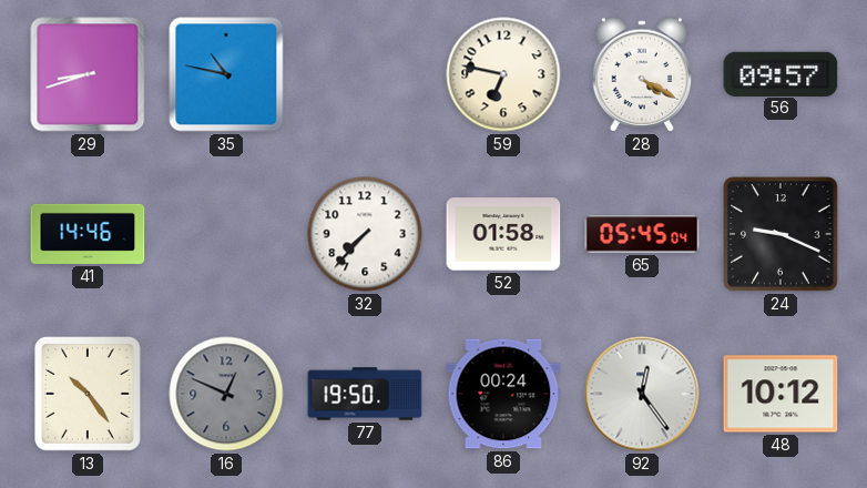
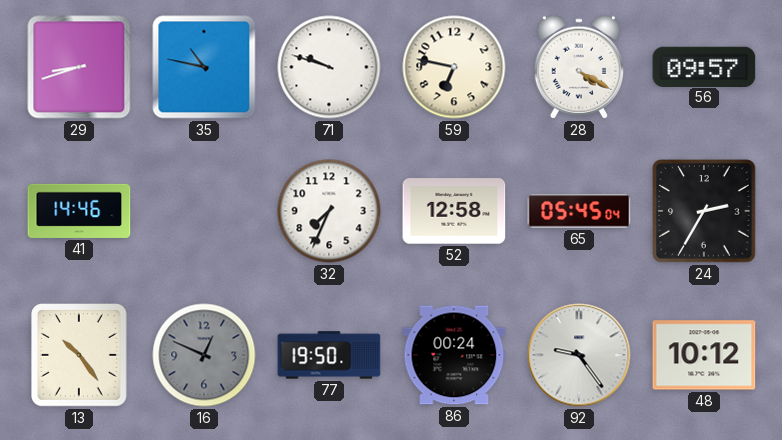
71: none -> 9:48 (329, 67)
32: 7:37 -> 7:34 (329, 211)
52: 01:58 -> 12:58 (454, 211)
24: 9:19 -> 2:35 (704, 211)
92: 12:24 -> 9:24 (579, 355)
